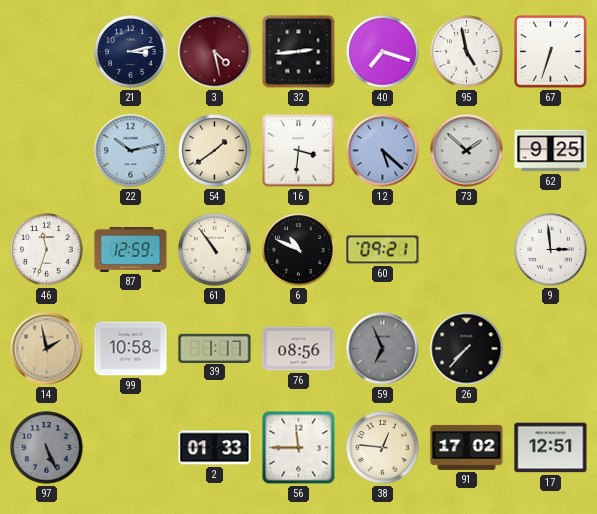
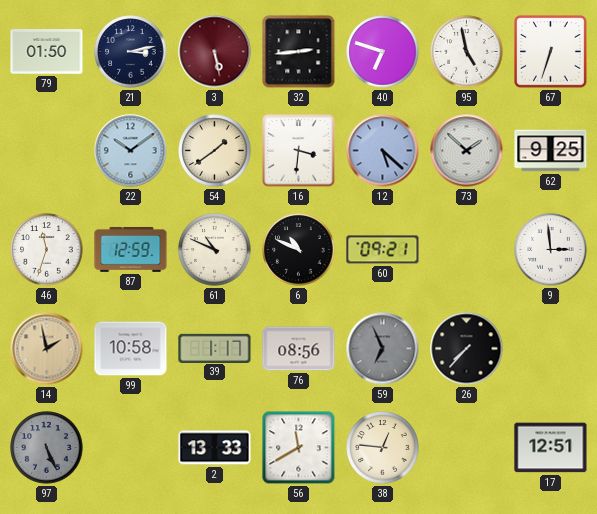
79: none -> 01:50 (47, 52)
3: 4:28 -> 5:28 (215, 52)
40: 7:18 -> 6:48 (383, 52)
22: 10:13 -> 10:09 (131, 151)
61: 10:54 -> 10:49 (215, 250)
2: 01:33 -> 13:33 (215, 448)
56: 11:45 -> 11:40 (299, 448)
91: 17:02 -> none (467, 447)
